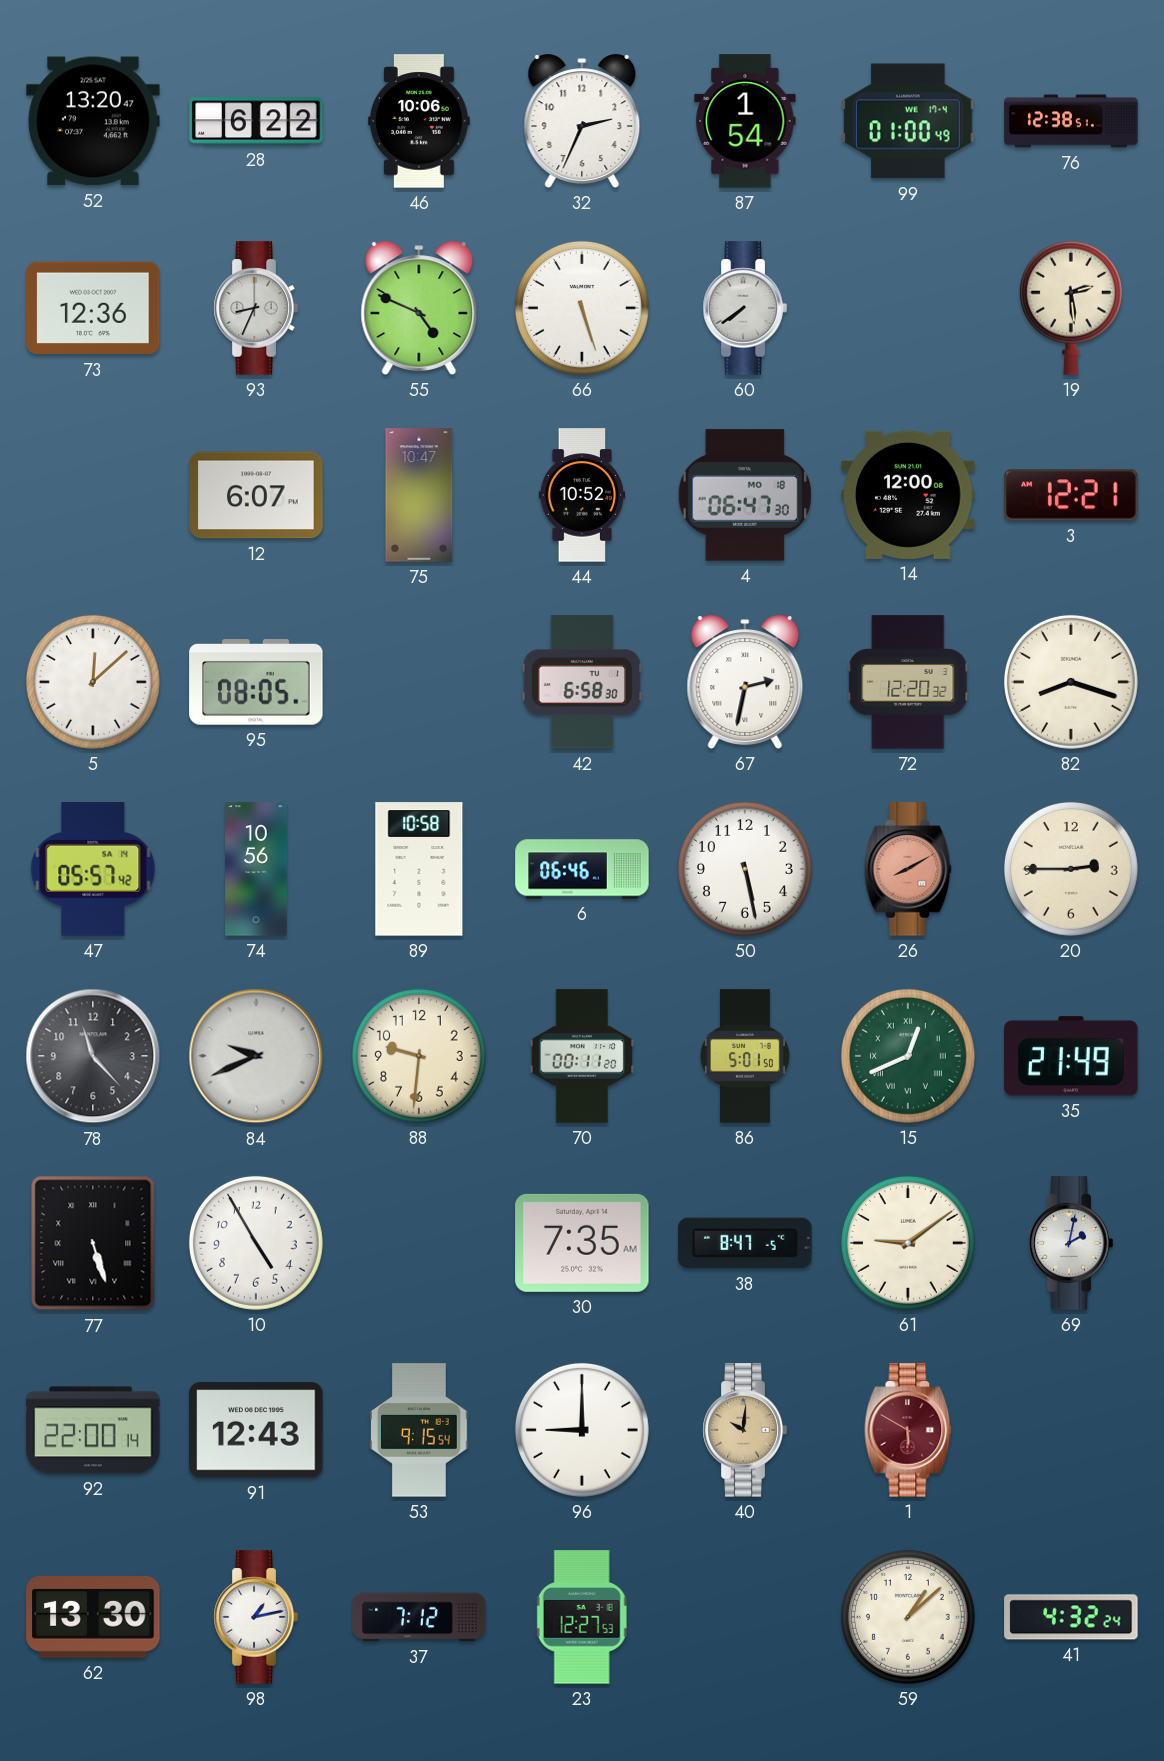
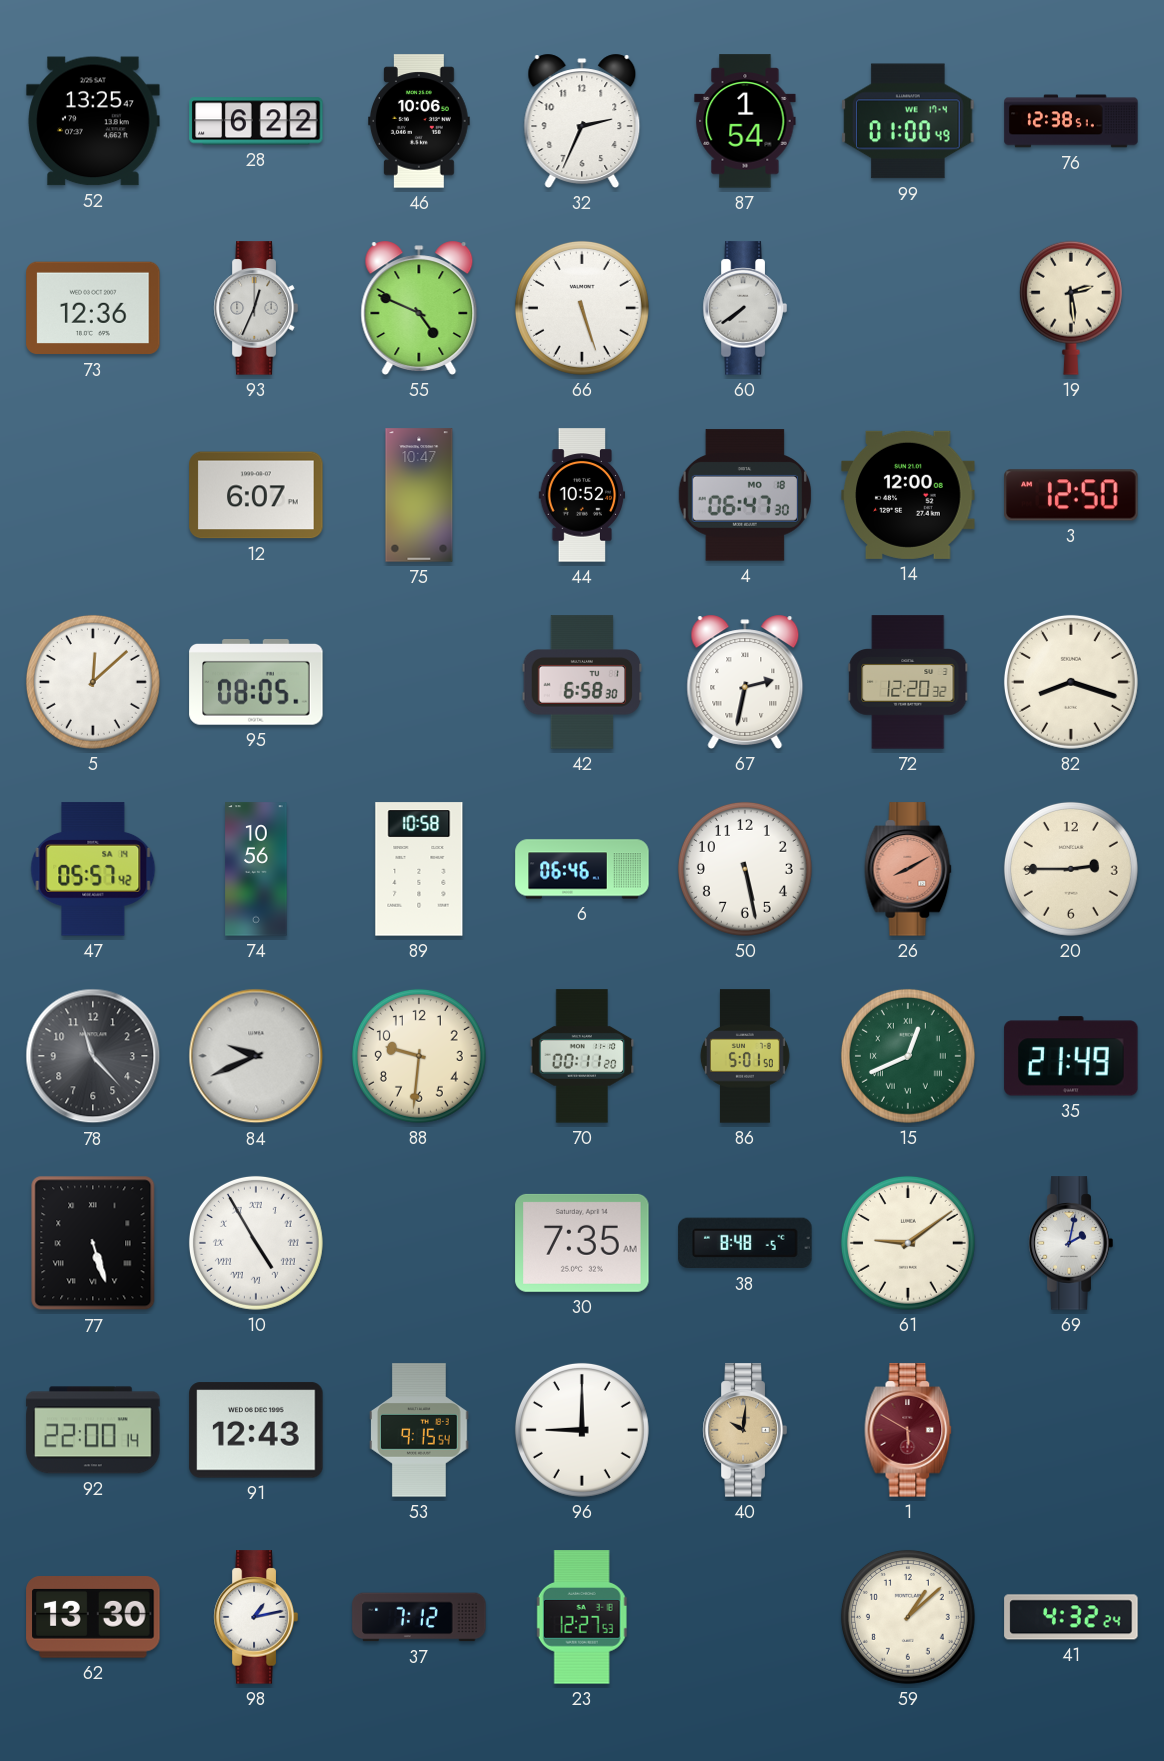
52: 13:20 -> 13:25 (93, 121)
93: 8:34 -> 12:34 (256, 308)
3: 12:21 -> 12:50 (1071, 495)
10 numerals: Arabic -> Roman (256, 1243)
38: 8:47 -> 8:48 (745, 1243)
